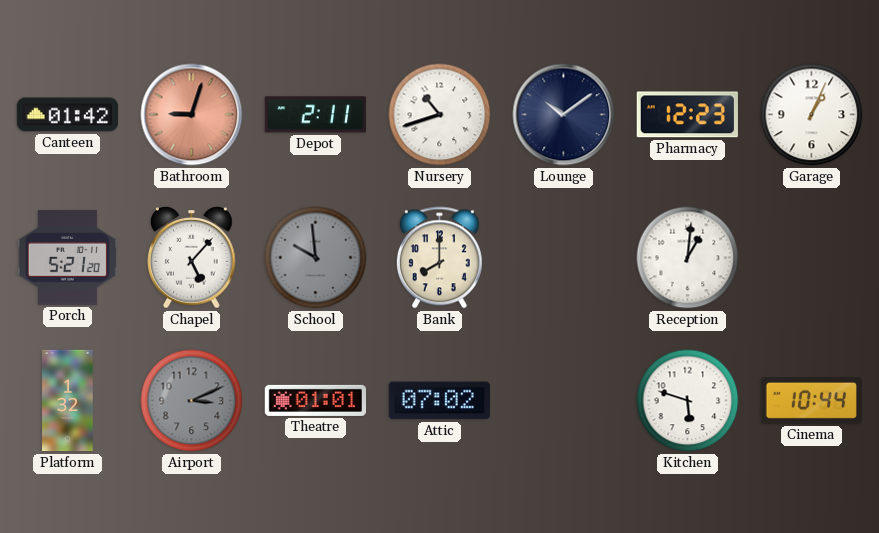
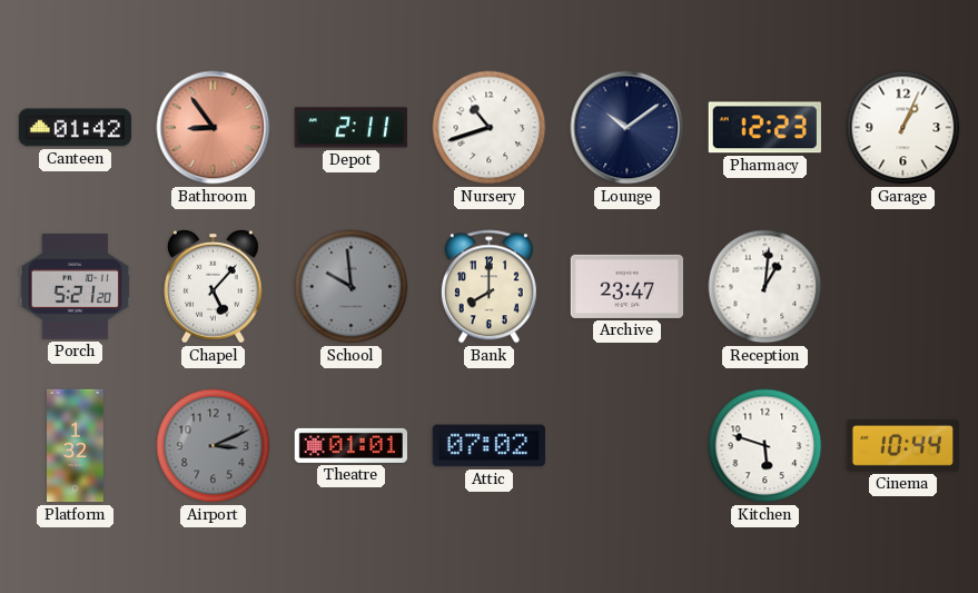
Bathroom: 9:03 -> 8:54 (214, 128)
Archive: none -> 23:47 (626, 286)
